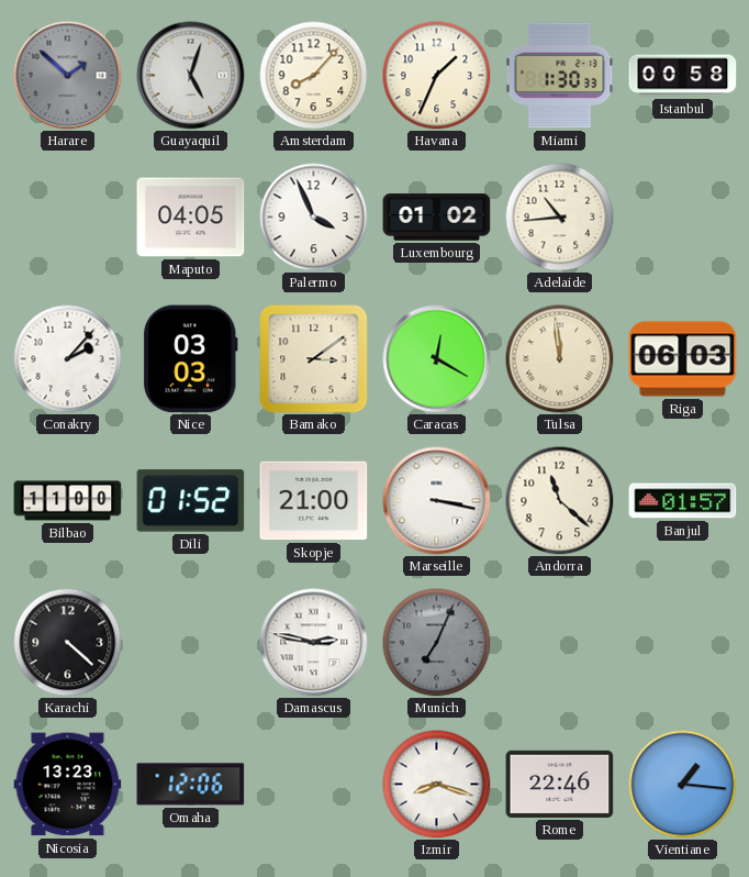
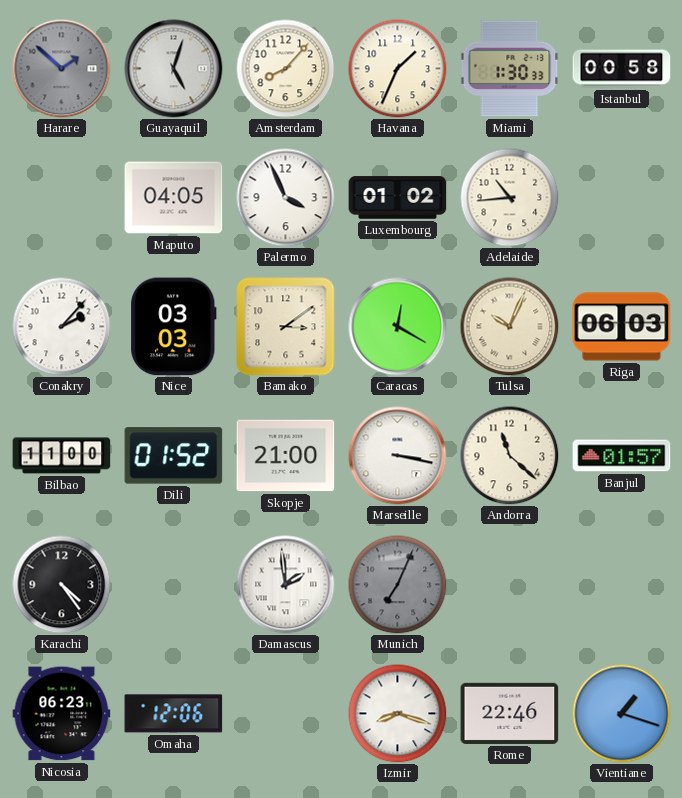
Tulsa: 11:59 -> 10:04 (510, 327)
Karachi: 4:22 -> 4:24 (62, 585)
Damascus: 2:47 -> 1:59 (286, 585)
Nicosia: 13:23 -> 06:23 (62, 714)
Vientiane: 1:16 -> 1:18 (622, 714)
